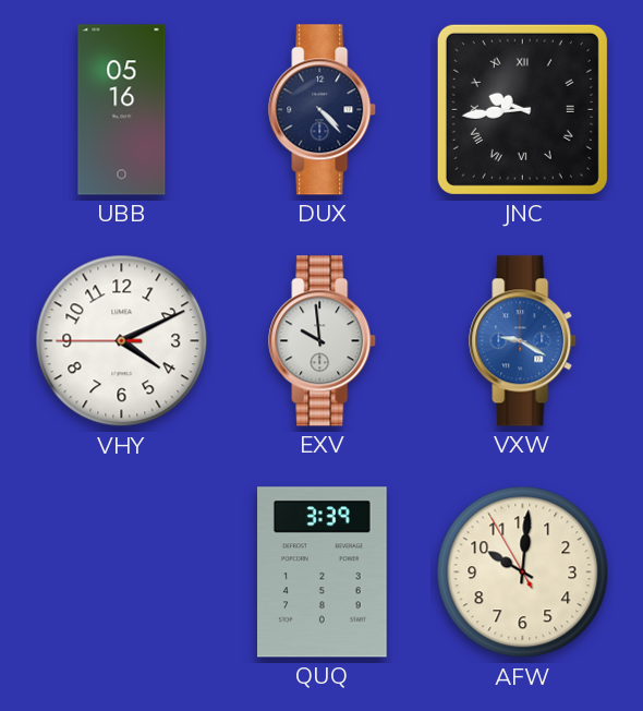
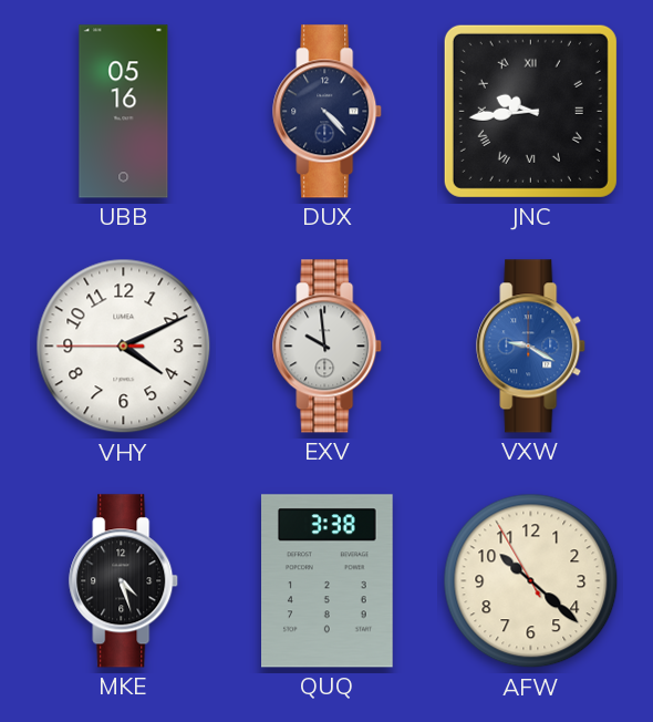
MKE: none -> 4:27 (124, 581)
QUQ: 3:39 -> 3:38 (328, 581)
AFW: 10:00 -> 10:21 (531, 581)
